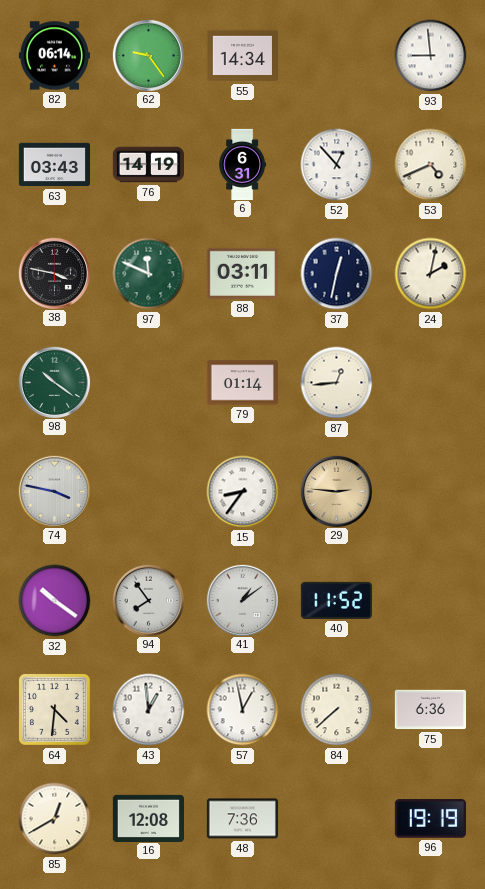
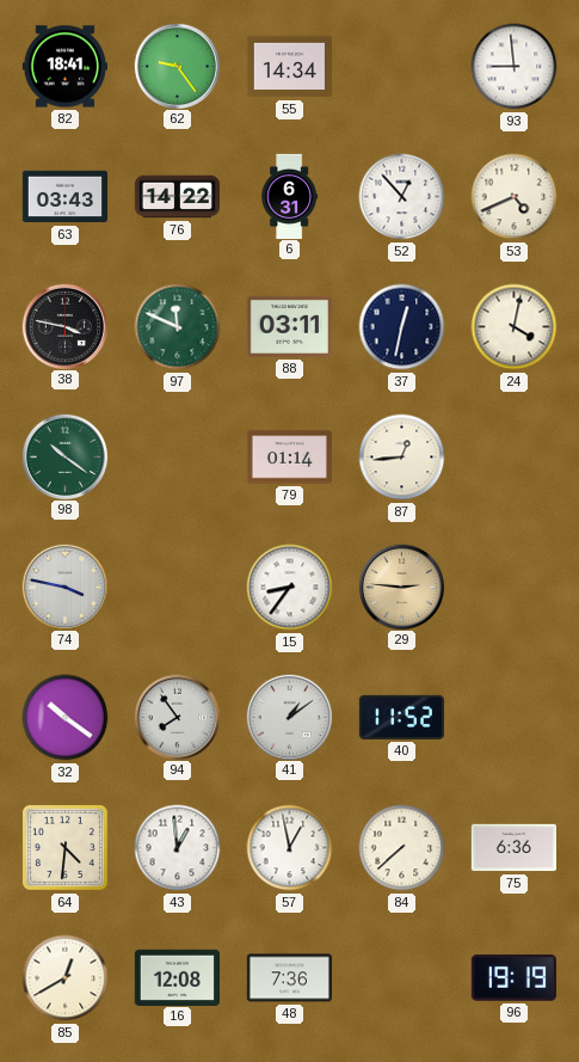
82: 06:14 -> 18:41 (64, 67)
76: 14:19 -> 14:22 (177, 197)
24: 2:02 -> 4:02 (515, 327)
